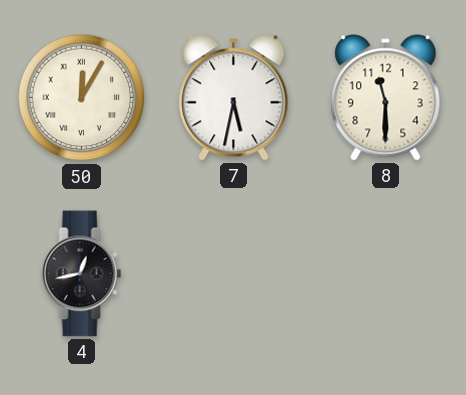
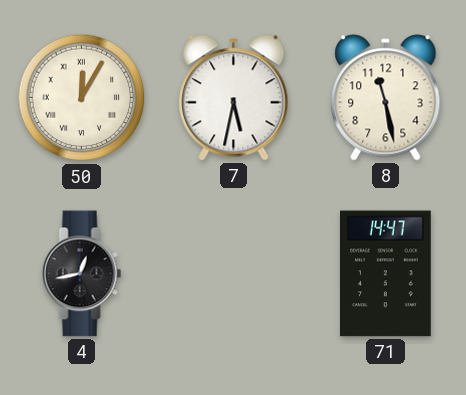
8: 11:30 -> 11:28 (386, 98)
71: none -> 14:47 (386, 274)
